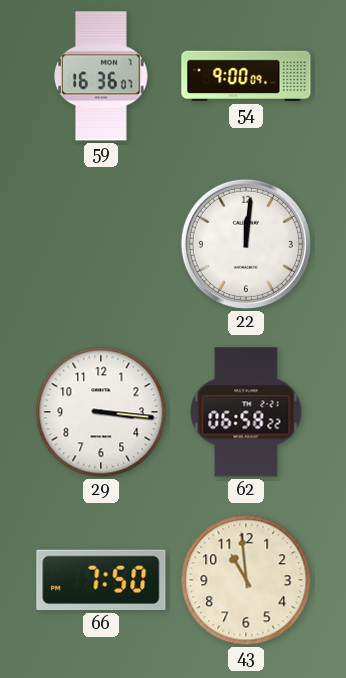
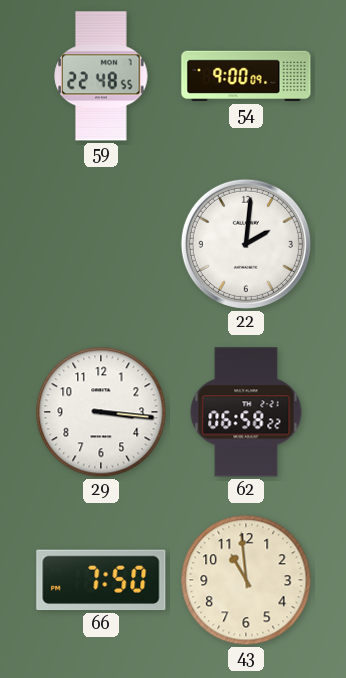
59: 16:36 -> 22:48 (101, 76)
22: 12:01 -> 2:01 (246, 244)
